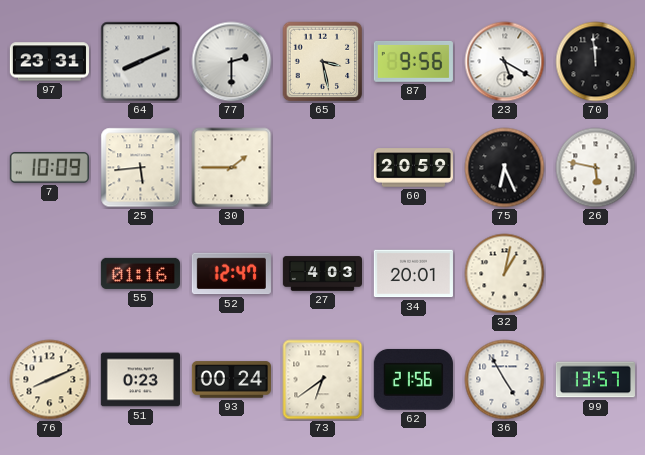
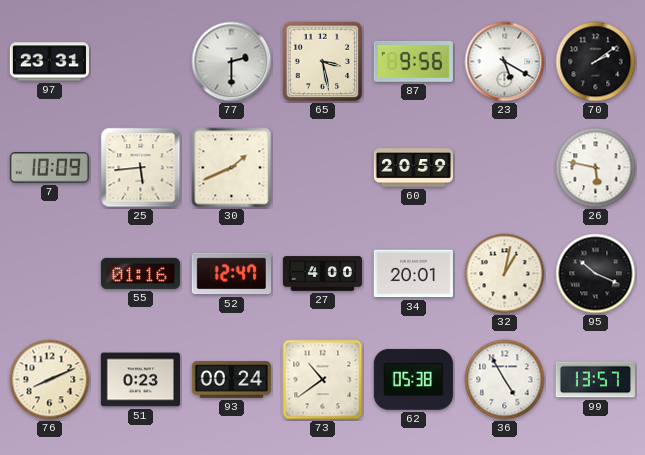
64: 8:11 -> none (141, 62)
70: 11:59 -> 2:09 (596, 62)
30: 1:45 -> 1:41 (232, 168)
75: 6:26 -> none (505, 168)
27: 4:03 -> 4:00 (322, 274)
95: none -> 10:19 (596, 274)
73: 6:39 -> 10:39 (323, 380)
62: 21:56 -> 05:38 (413, 379)
